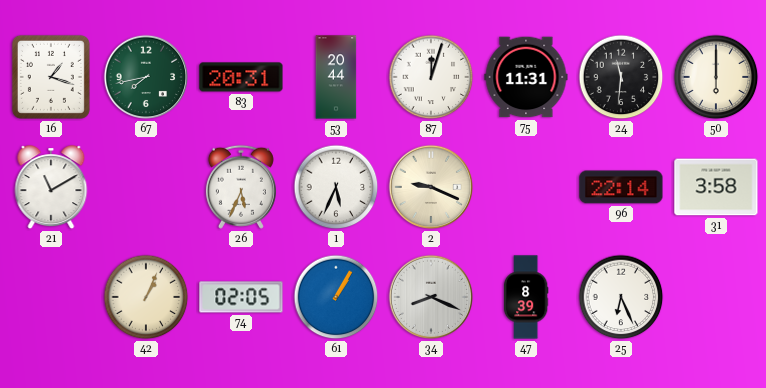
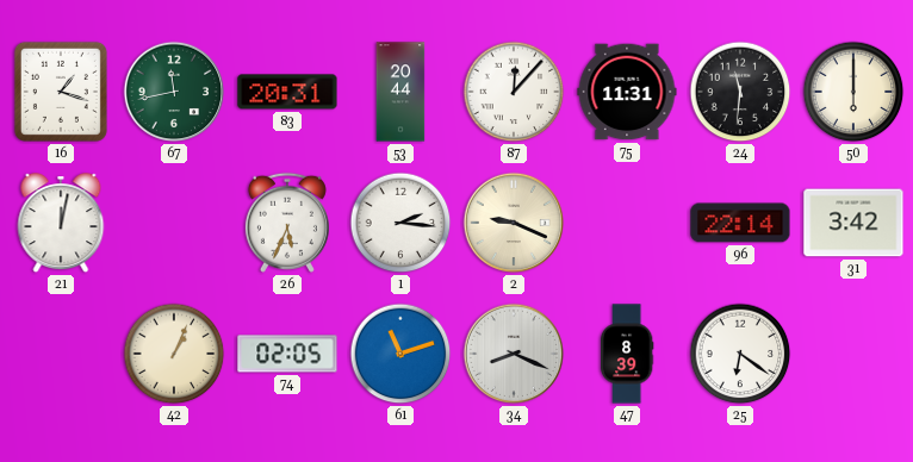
67: 7:43 -> 11:43 (174, 92)
87: 12:03 -> 12:07 (514, 92)
21: 11:10 -> 12:02 (61, 224)
1: 5:34 -> 2:16 (400, 223)
31: 3:58 -> 3:42 (853, 223)
61: 1:05 -> 11:12 (400, 354)
25: 6:26 -> 6:21 (740, 354)
